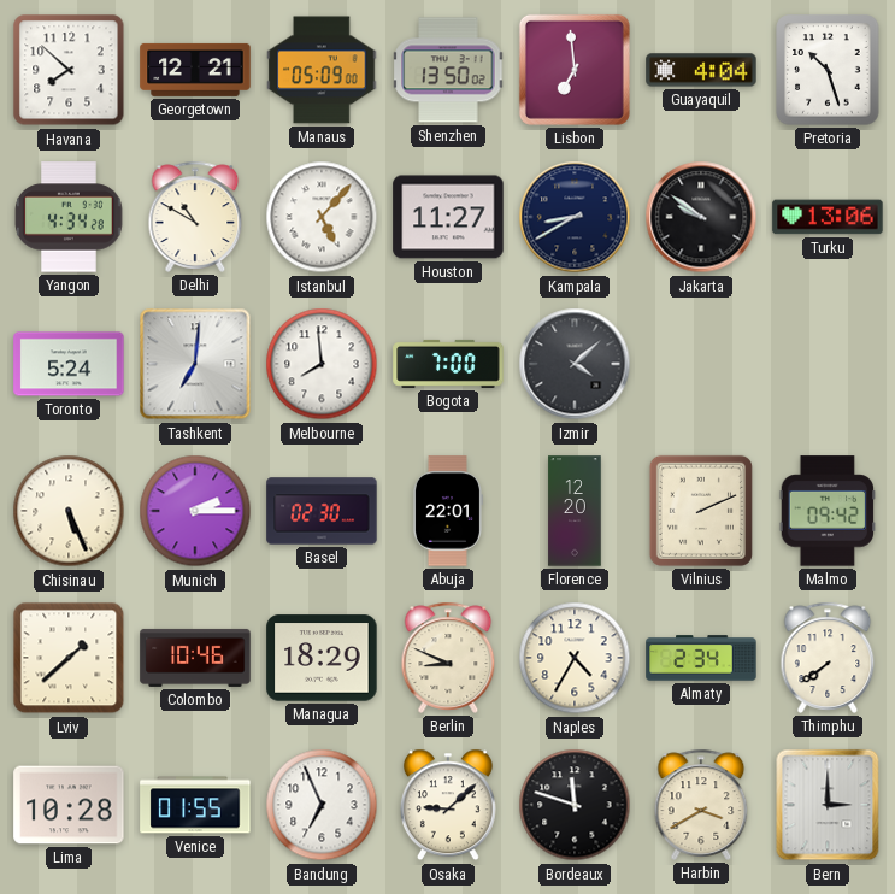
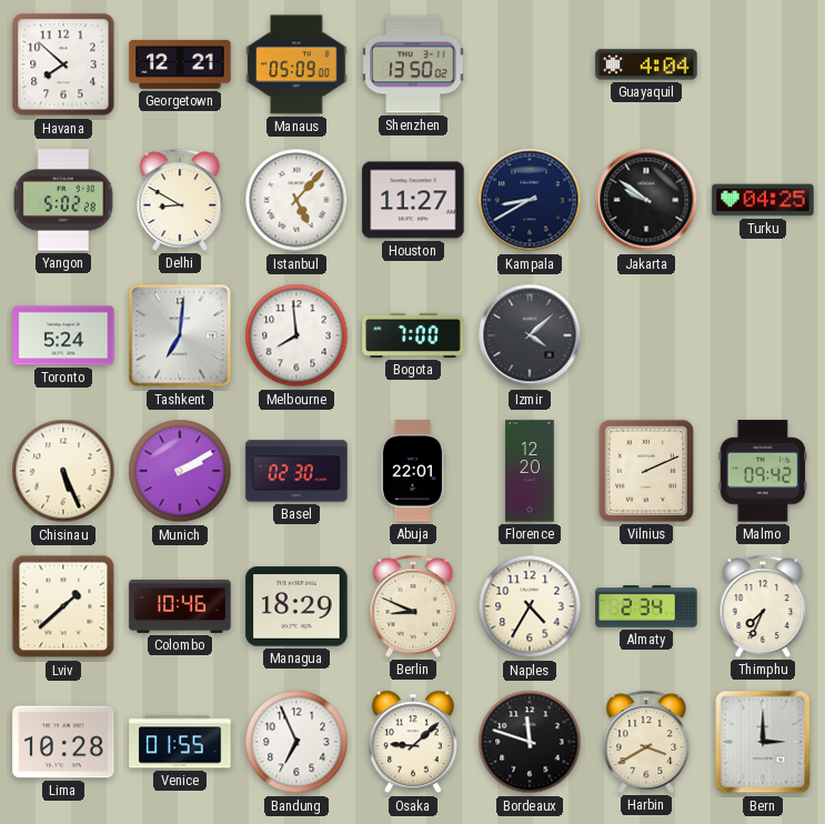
Lisbon: 6:59 -> none (575, 70)
Pretoria: 10:27 -> none (828, 70)
Yangon: 4:34 -> 5:02 (63, 200)
Delhi: 10:50 -> 8:50 (180, 200)
Turku: 13:06 -> 04:25 (763, 200)
Munich: 2:15 -> 2:10 (180, 471)
Thimphu: 7:39 -> 7:34 (763, 606)
